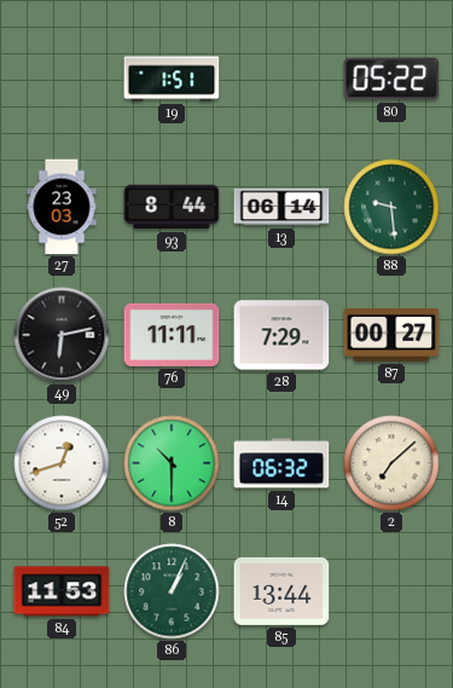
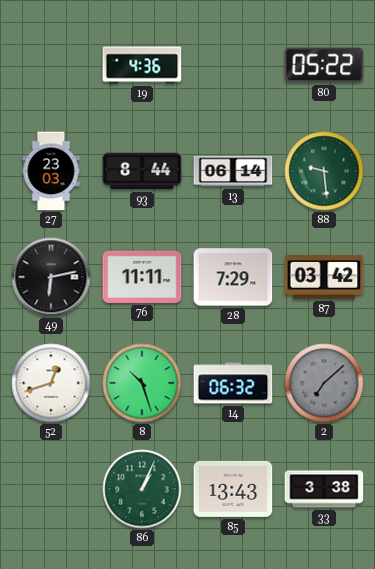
19: 1:51 -> 4:36 (142, 65)
87: 00:27 -> 03:42 (324, 278)
8: 10:30 -> 10:27 (142, 383)
2 dial: cream -> grey (324, 383)
84: 11:53 -> none (62, 591)
85: 13:44 -> 13:43 (233, 489)
33: none -> 3:38 (324, 489)
